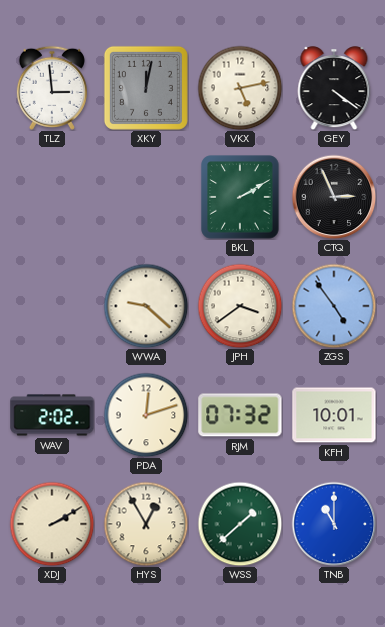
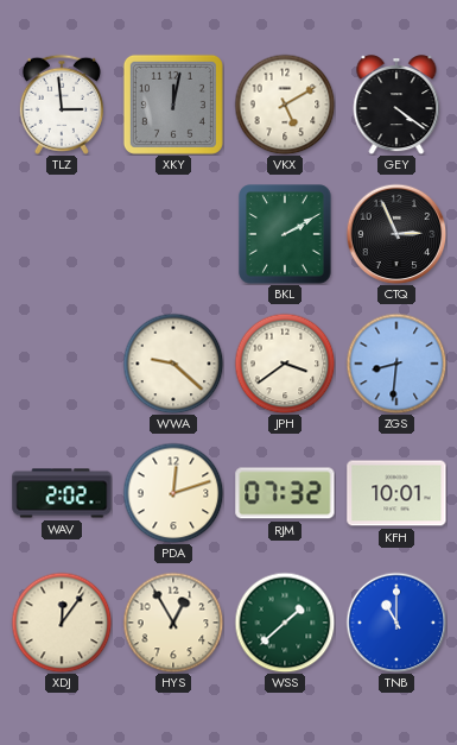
VKX: 5:13 -> 5:10 (285, 105)
ZGS: 4:54 -> 8:31 (396, 364)
XDJ: 2:10 -> 12:06 (62, 623)
